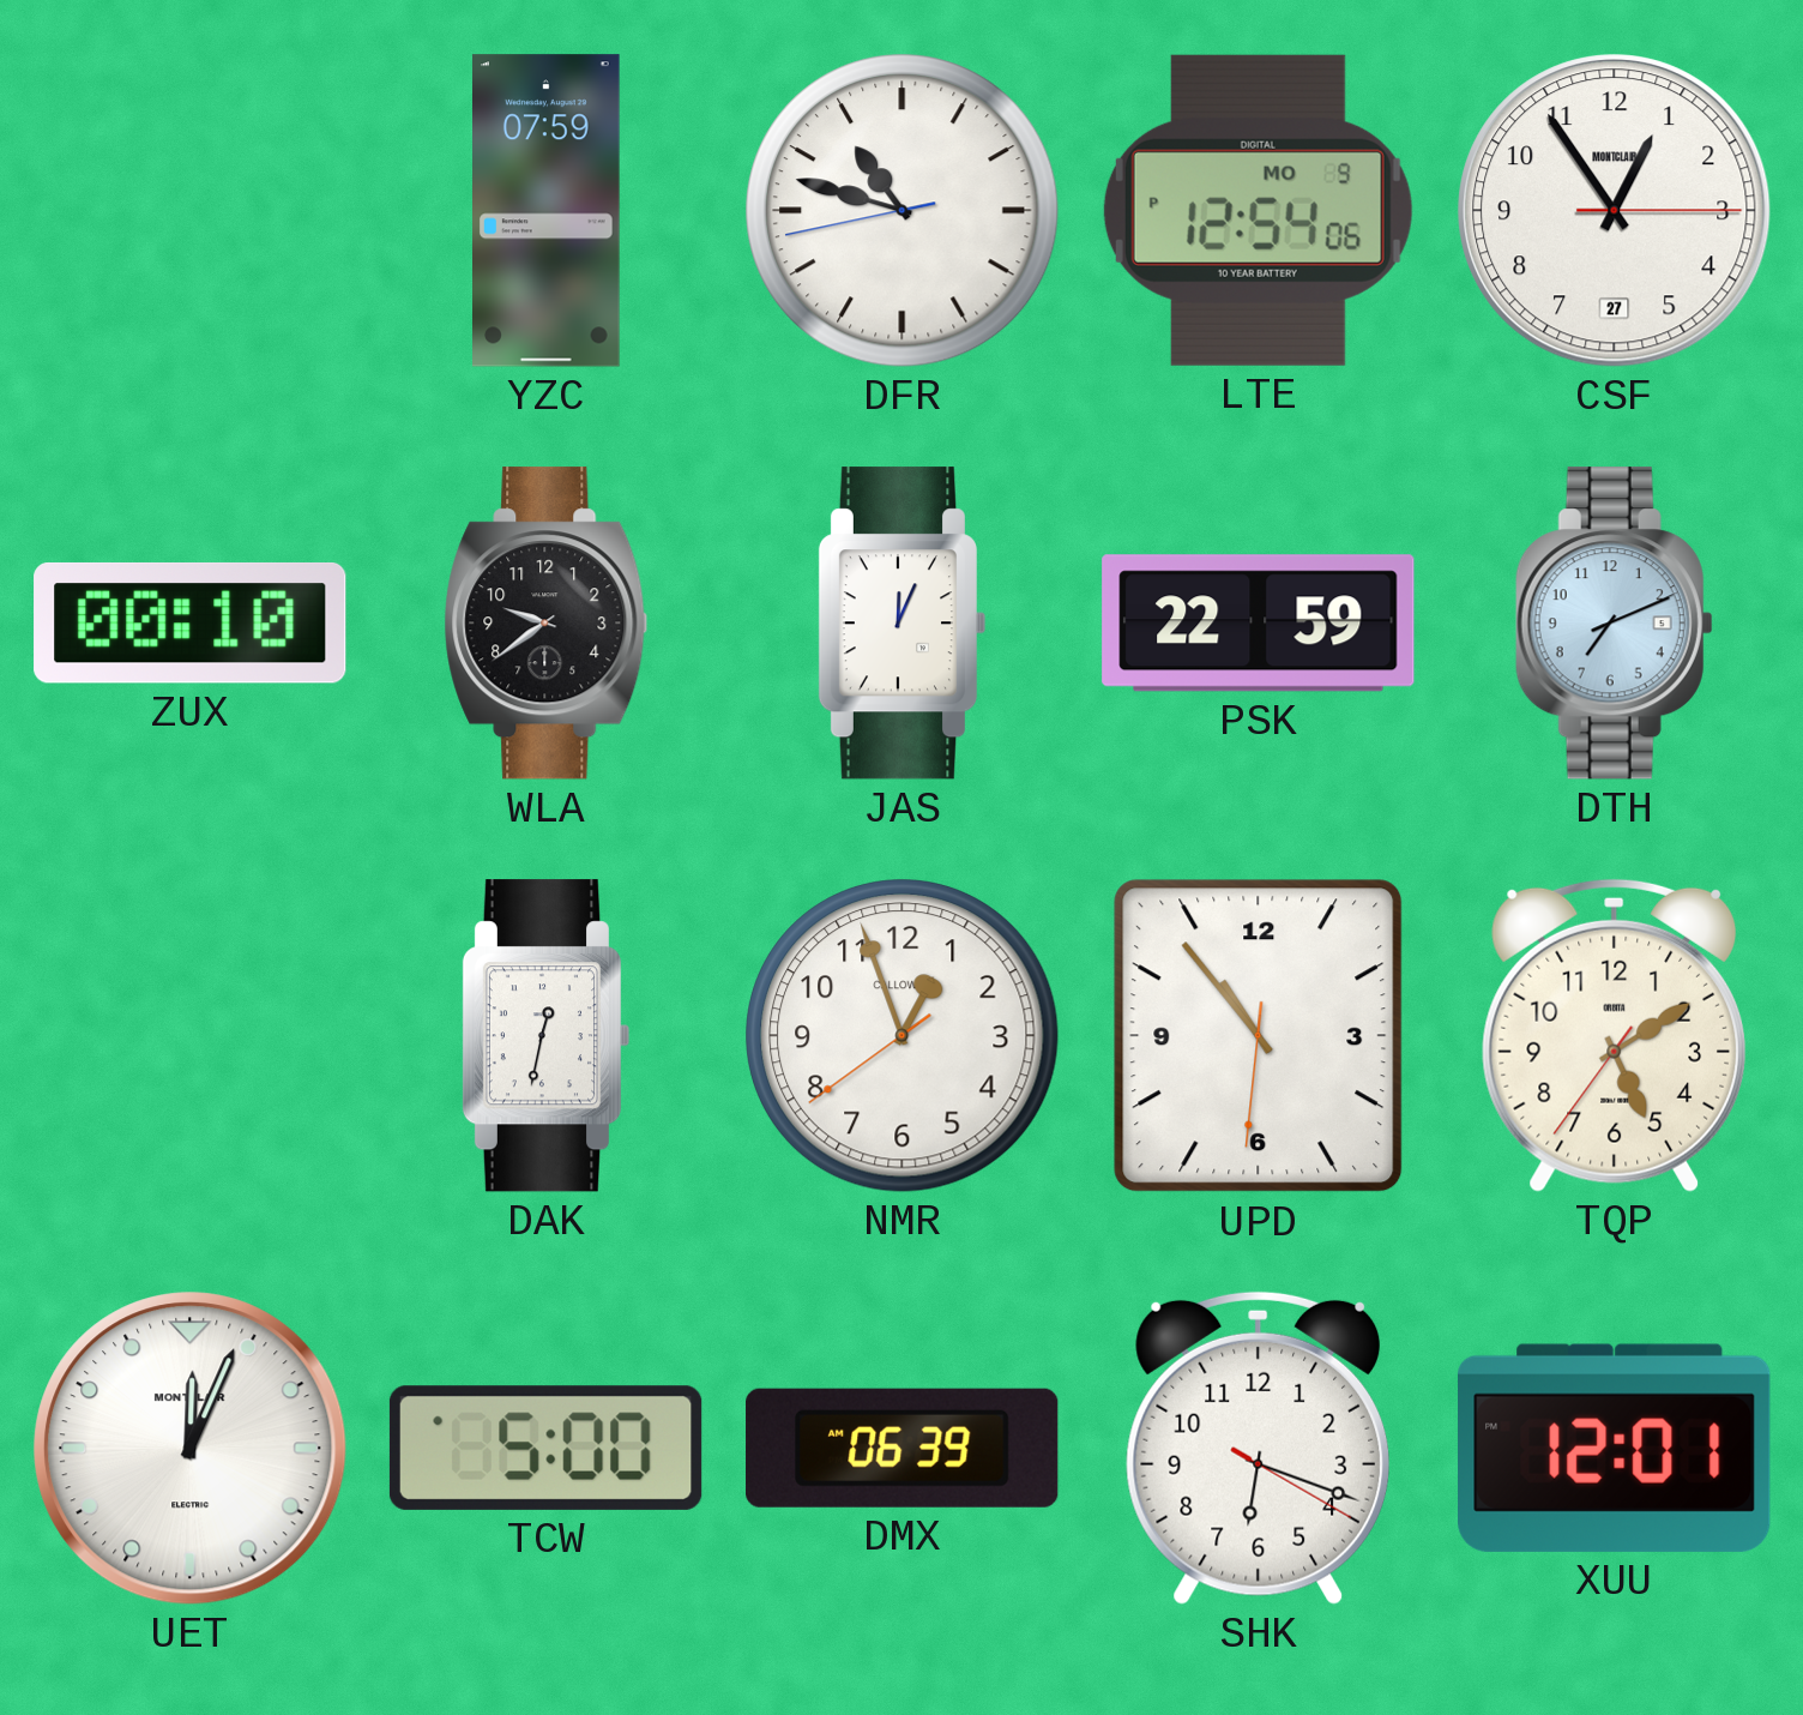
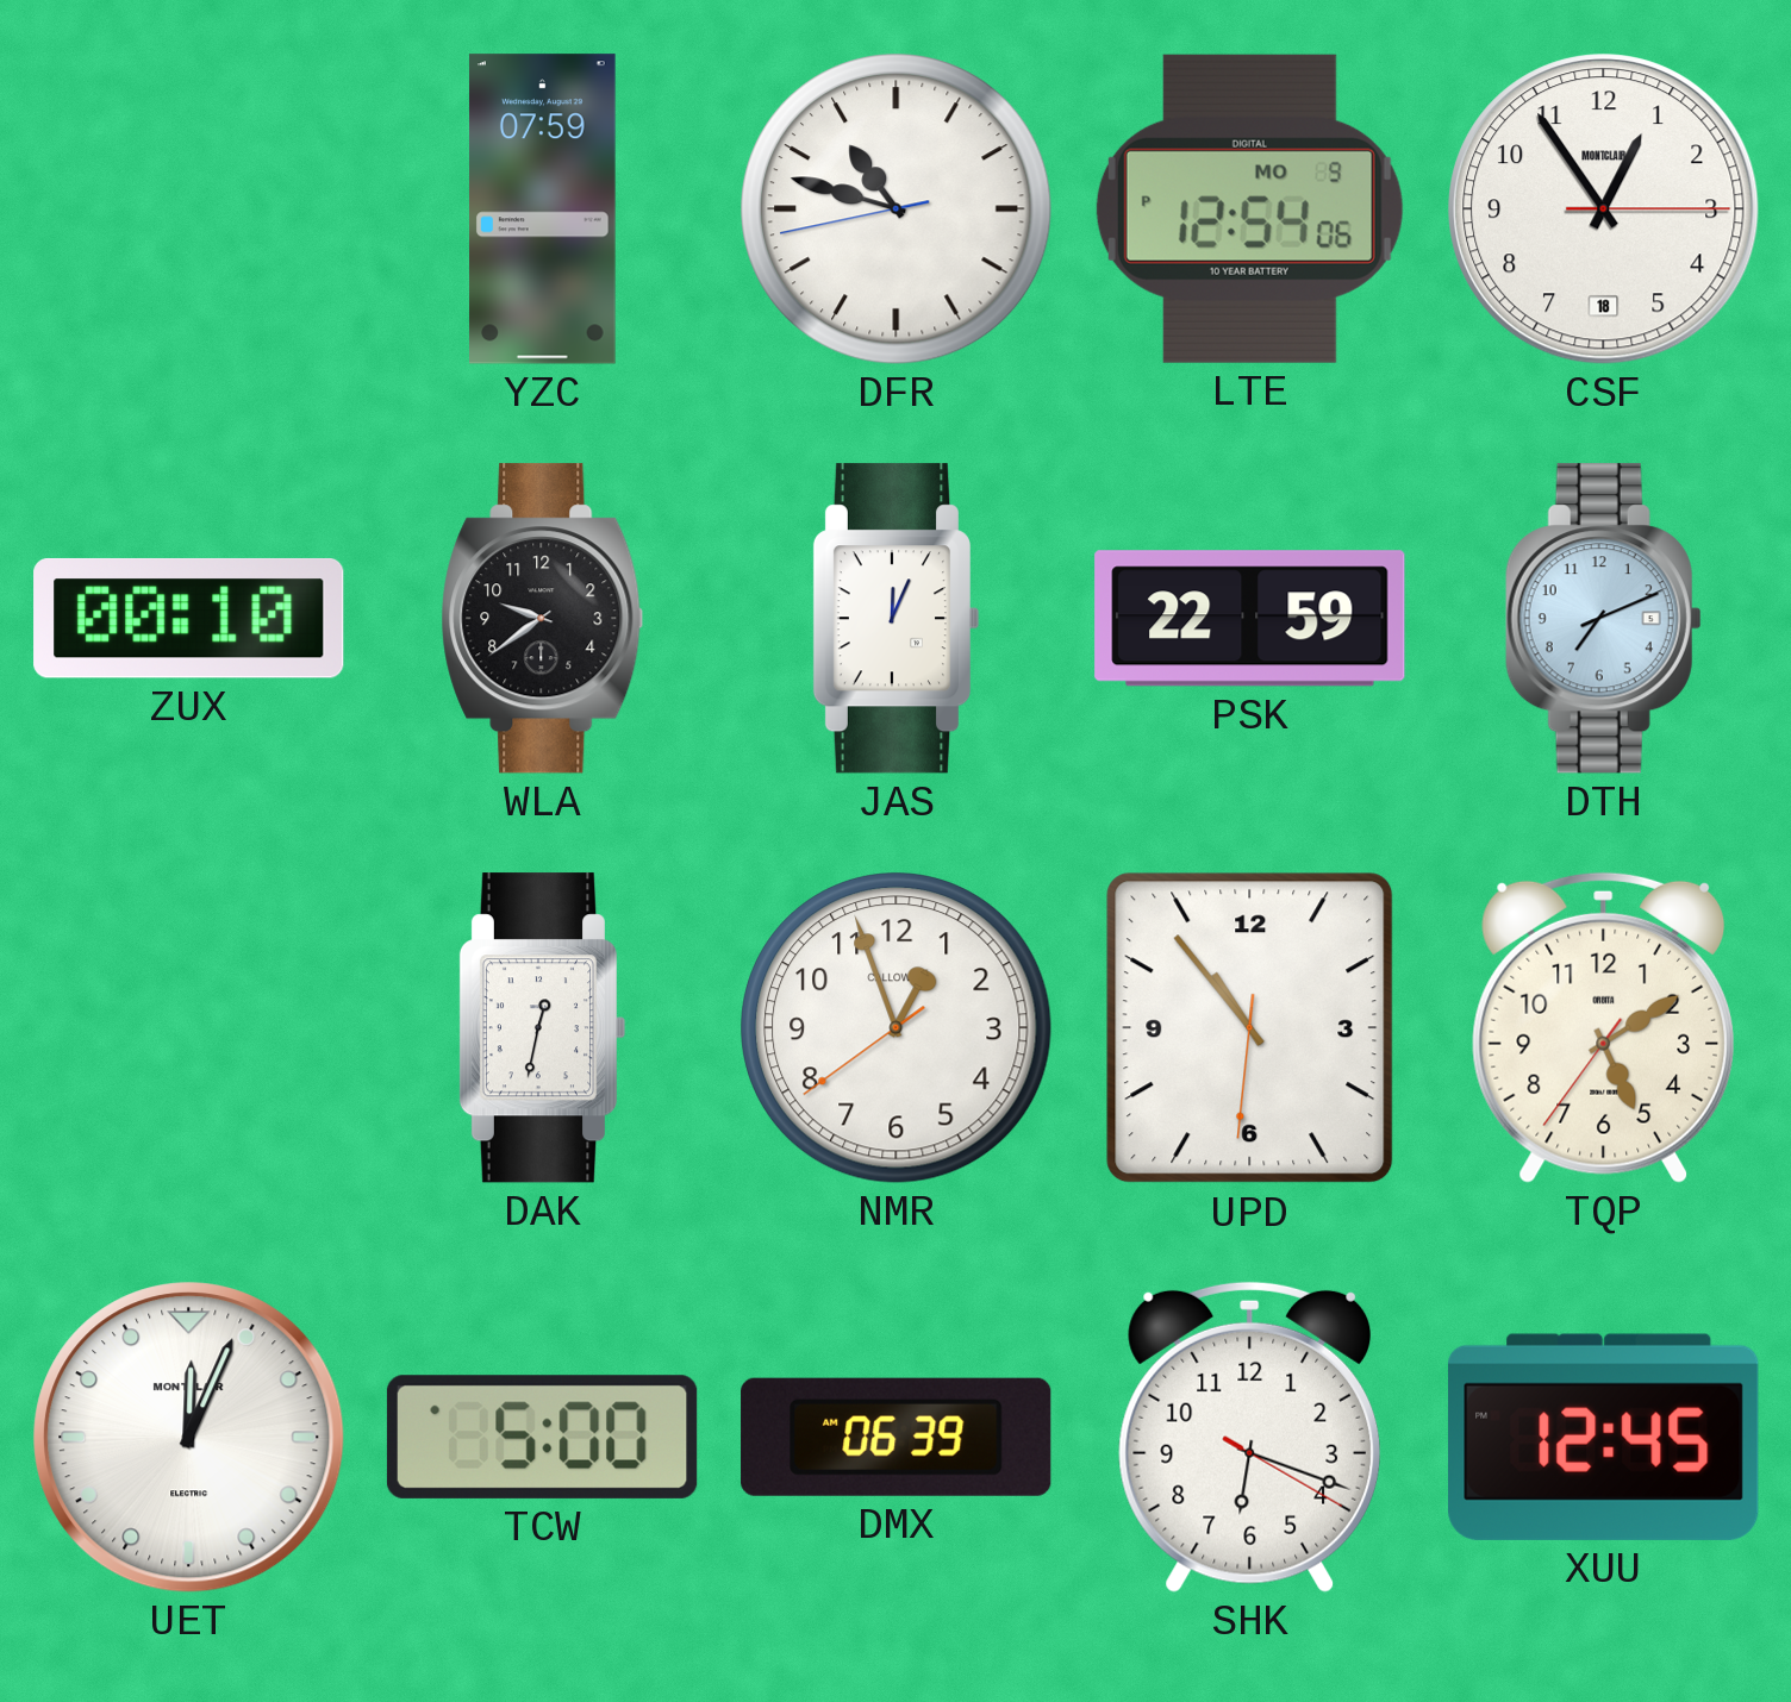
CSF date: 27 -> 18 (1604, 209)
XUU: 12:01 -> 12:45 (1604, 1437)
